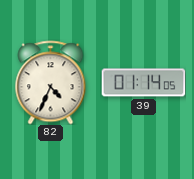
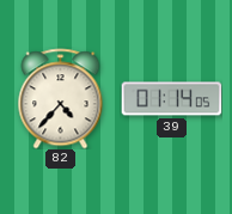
82: 4:34 -> 4:37 (61, 98)
